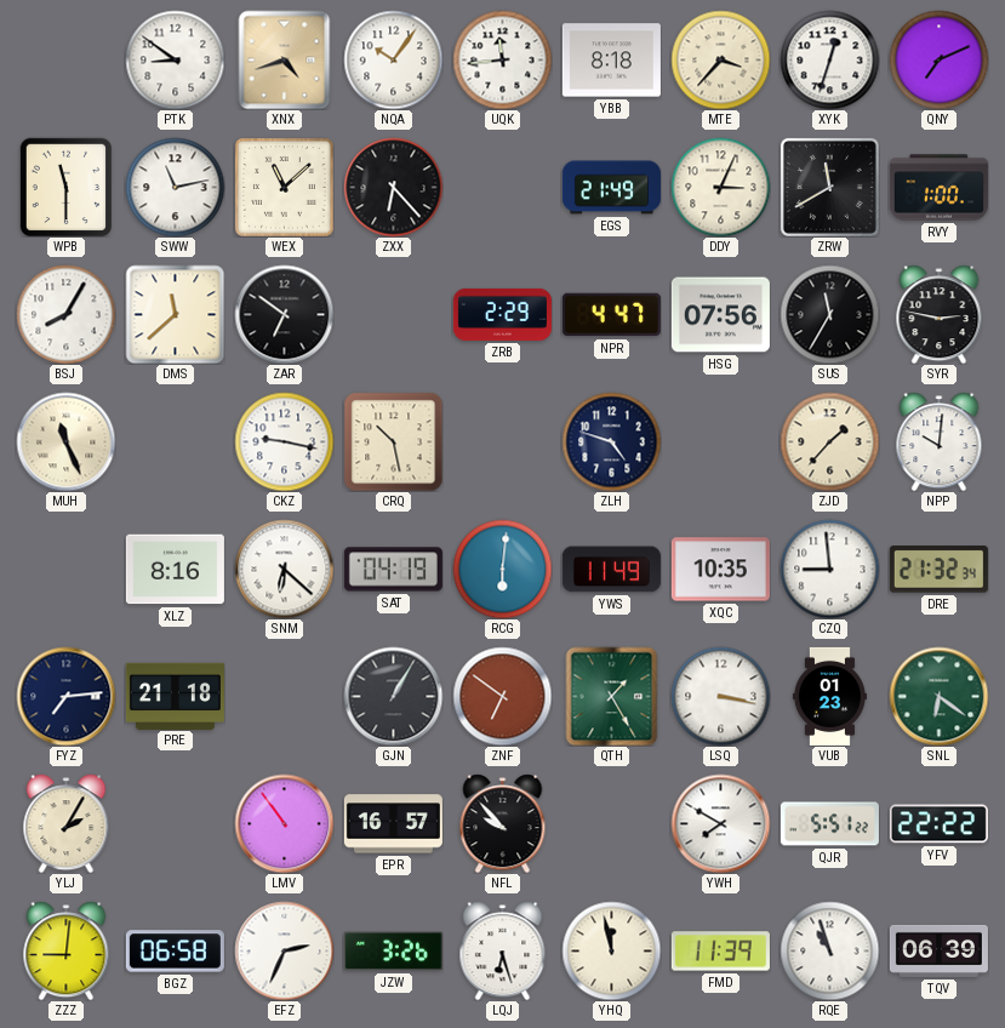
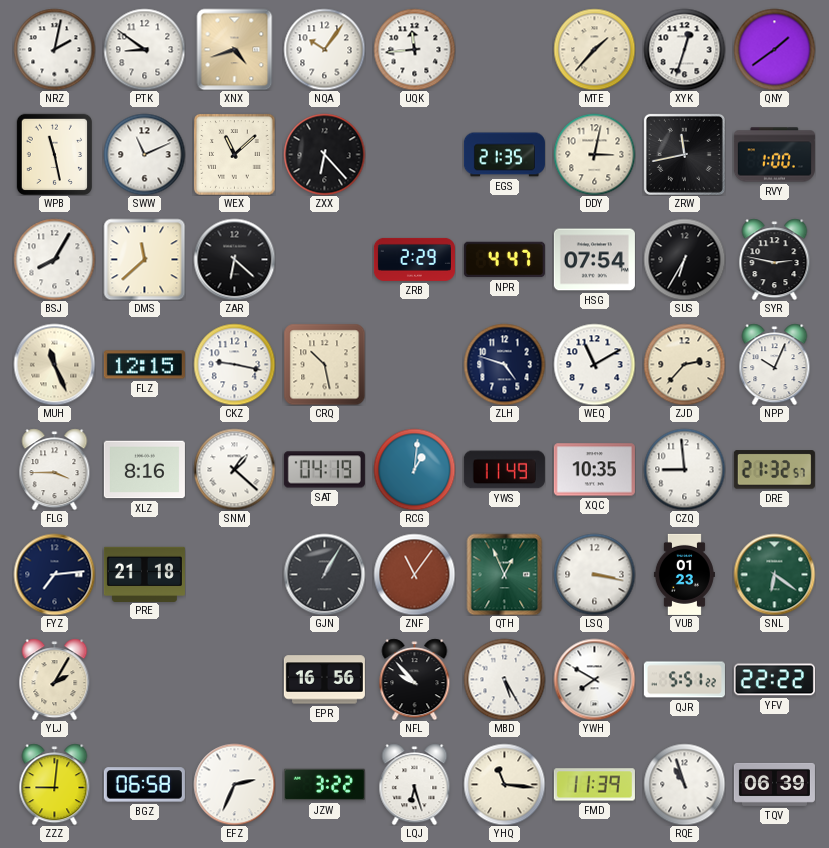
NRZ: none -> 2:02 (54, 49)
YBB: 8:18 -> none (611, 61)
MTE: 3:37 -> 1:37 (594, 49)
QNY: 7:11 -> 1:39 (774, 49)
WPB: 11:30 -> 11:28 (54, 154)
SWW: 11:13 -> 11:11 (144, 154)
EGS: 21:49 -> 21:35 (504, 155)
DDY: 3:04 -> 3:02 (594, 154)
ZRW: 11:40 -> 11:43 (684, 154)
ZAR: 6:51 -> 6:22 (234, 259)
HSG: 07:56 -> 07:54 (594, 260)
SUS: 11:35 -> 6:35 (684, 259)
FLZ: none -> 12:15 (144, 365)
WEQ: none -> 11:10 (594, 364)
ZJD: 1:37 -> 2:37 (684, 364)
NPP: 10:01 -> 10:04 (775, 364)
FLG: none -> 3:45 (55, 469)
SNM: 6:22 -> 1:22 (234, 469)
RCG: 6:01 -> 1:01 (414, 469)
DRE: 21:32:34 -> 21:32:57 (774, 470)
ZNF: 6:51 -> 11:06 (414, 574)
QTH: 1:25 -> 12:56 (505, 574)
LMV: 10:54 -> none (284, 823)
EPR: 16:57 -> 16:56 (324, 680)
MBD: none -> 5:25 (504, 679)
JZW: 3:26 -> 3:22 (324, 785)
YHQ: 11:58 -> 11:16 (504, 784)
